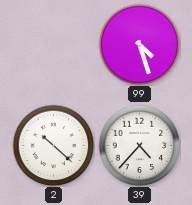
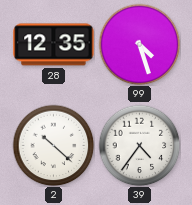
28: none -> 12:35 (54, 45)
39: 4:37 -> 4:36 (139, 145)
